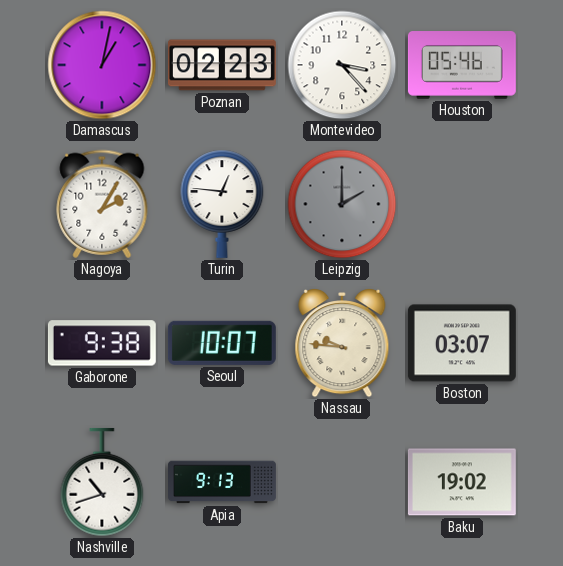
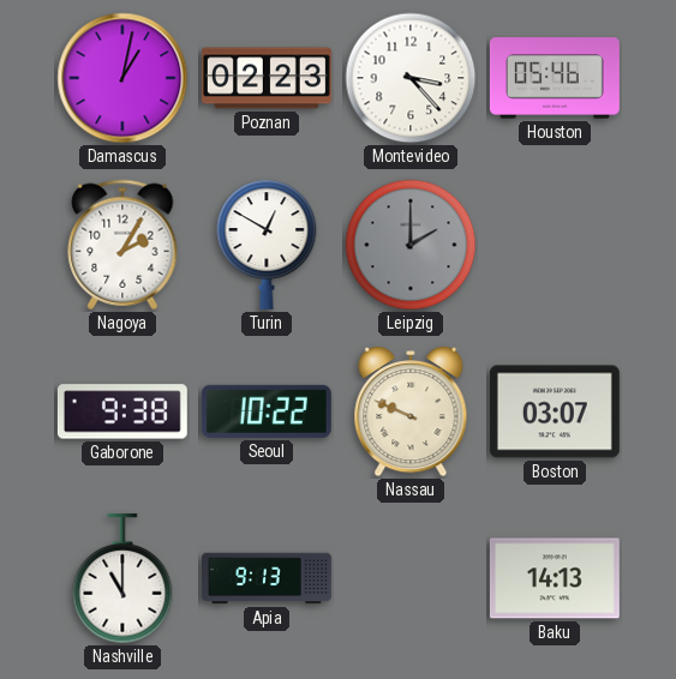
Turin: 12:46 -> 12:50 (267, 245)
Seoul: 10:07 -> 10:22 (267, 411)
Nassau: 9:46 -> 9:49 (411, 413)
Nashville: 10:42 -> 11:00 (122, 578)
Baku: 19:02 -> 14:13 (555, 578)
